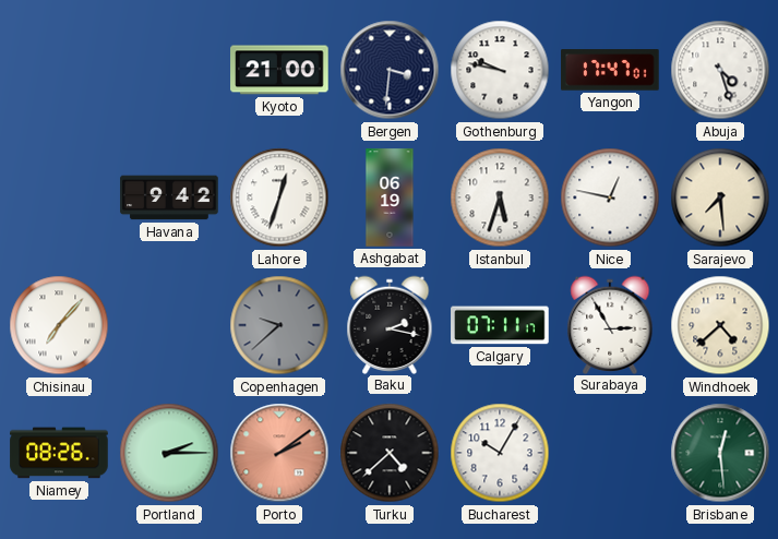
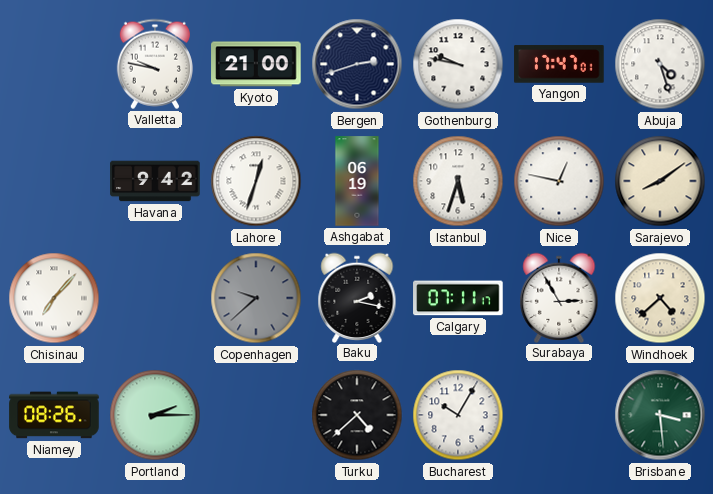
Valletta: none -> 9:47 (155, 64)
Bergen: 3:31 -> 2:42 (357, 64)
Sarajevo: 7:29 -> 8:09 (660, 181)
Porto: 2:09 -> none (279, 453)
Brisbane: 12:29 -> 3:29 (660, 415)
